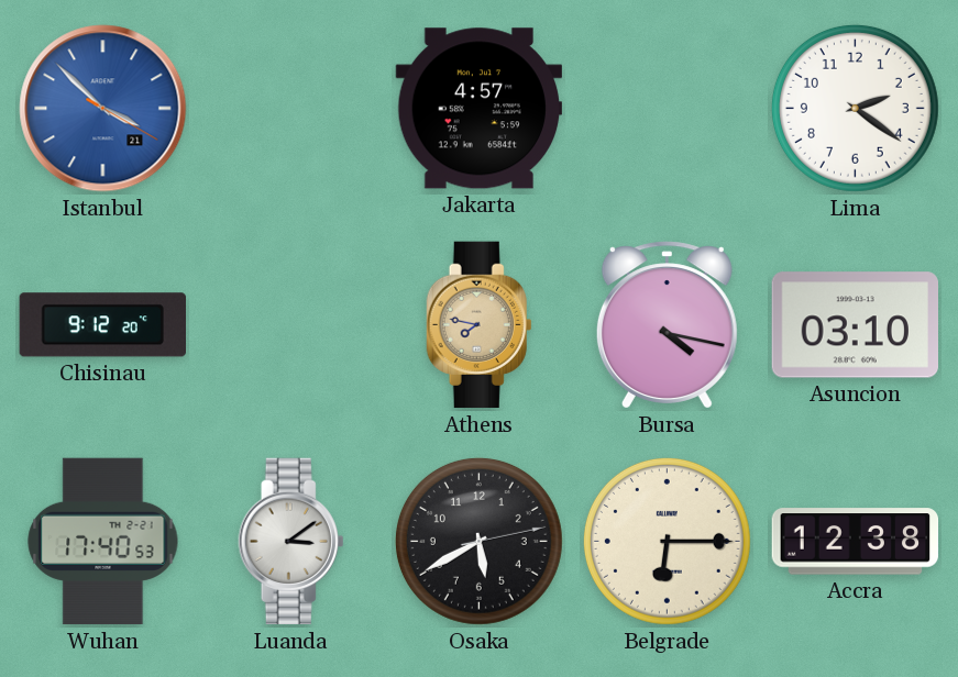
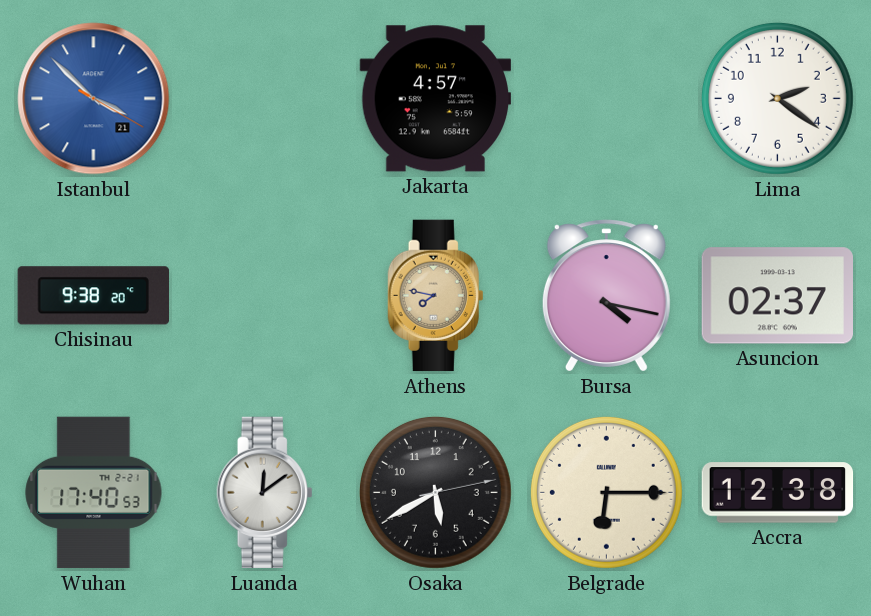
Chisinau: 9:12 -> 9:38 (93, 296)
Asuncion: 03:10 -> 02:37 (777, 296)
Luanda: 3:09 -> 12:09 (265, 493)
